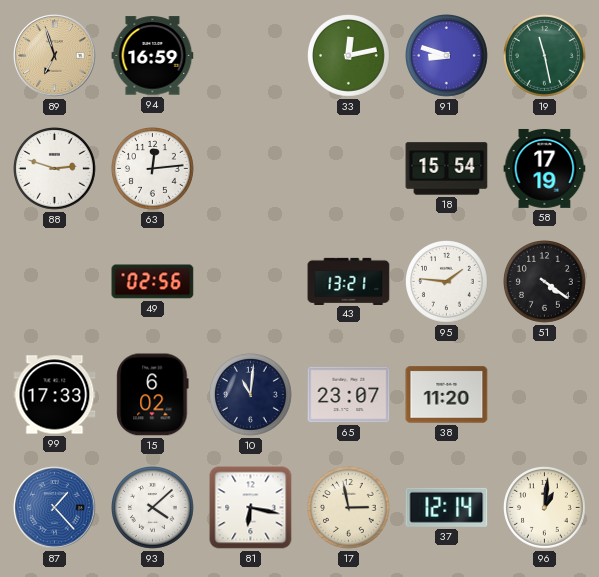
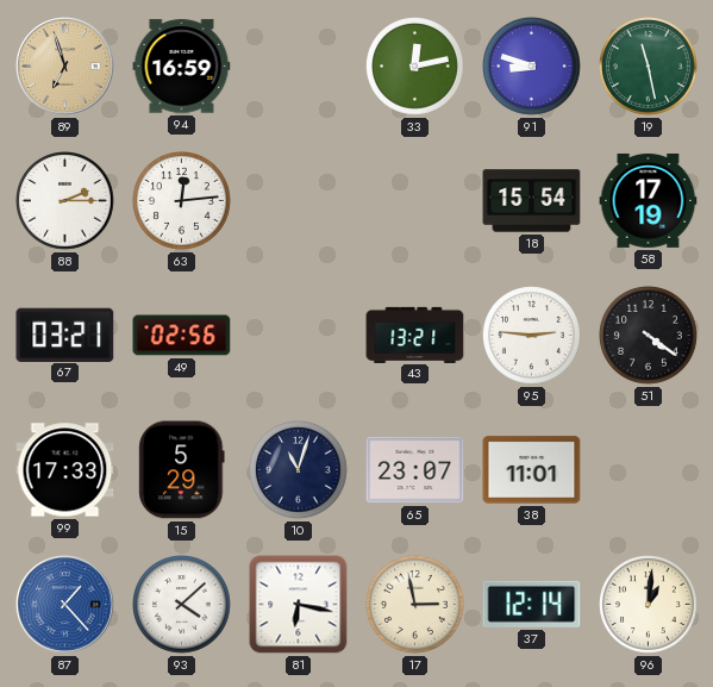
88: 2:48 -> 2:15 (65, 201)
67: none -> 03:21 (65, 335)
95: 1:46 -> 2:46 (532, 336)
15: 6:02 -> 5:29 (182, 470)
10: 11:01 -> 11:03 (299, 470)
38: 11:20 -> 11:01 (532, 470)
